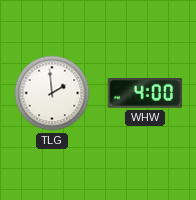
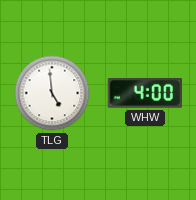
TLG: 1:59 -> 4:59 (52, 93)
